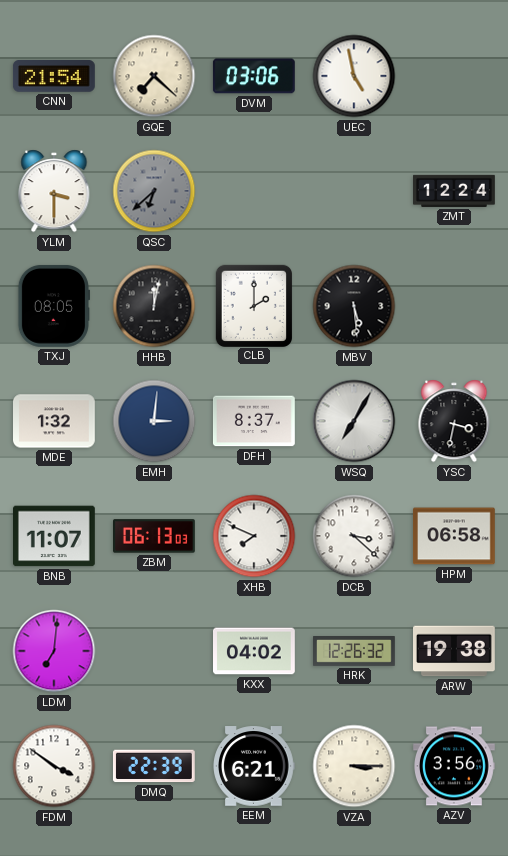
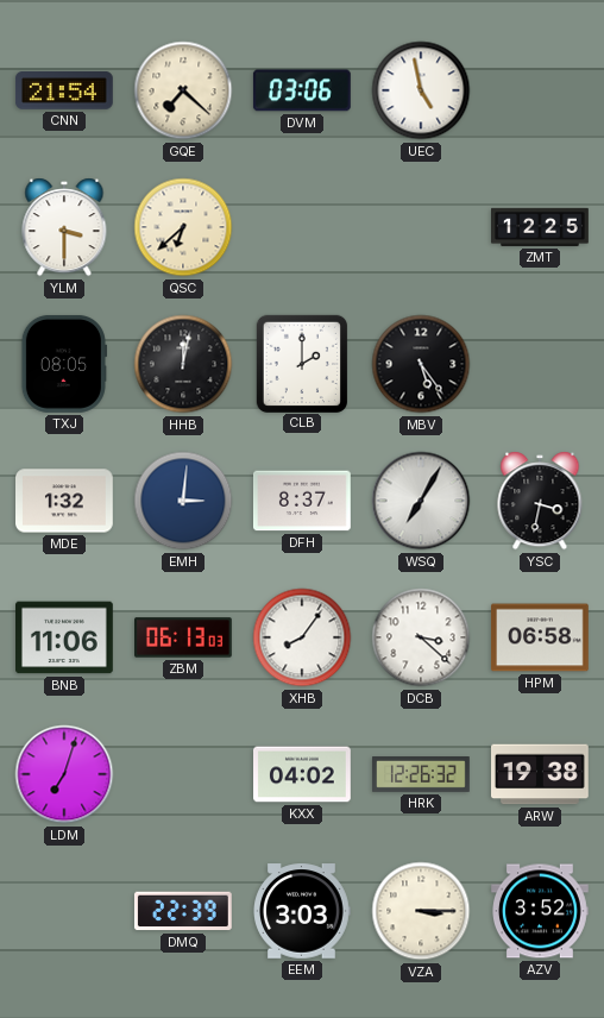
QSC dial: grey -> cream (183, 227)
ZMT: 12:24 -> 12:25 (541, 227)
MBV: 5:29 -> 5:24 (421, 364)
BNB: 11:07 -> 11:06 (65, 637)
XHB: 7:49 -> 8:06 (302, 637)
LDM: 7:01 -> 7:03 (64, 774)
FDM: 3:51 -> none (54, 766)
EEM: 6:21 -> 3:03 (302, 911)
AZV: 3:56 -> 3:52 (541, 911)
